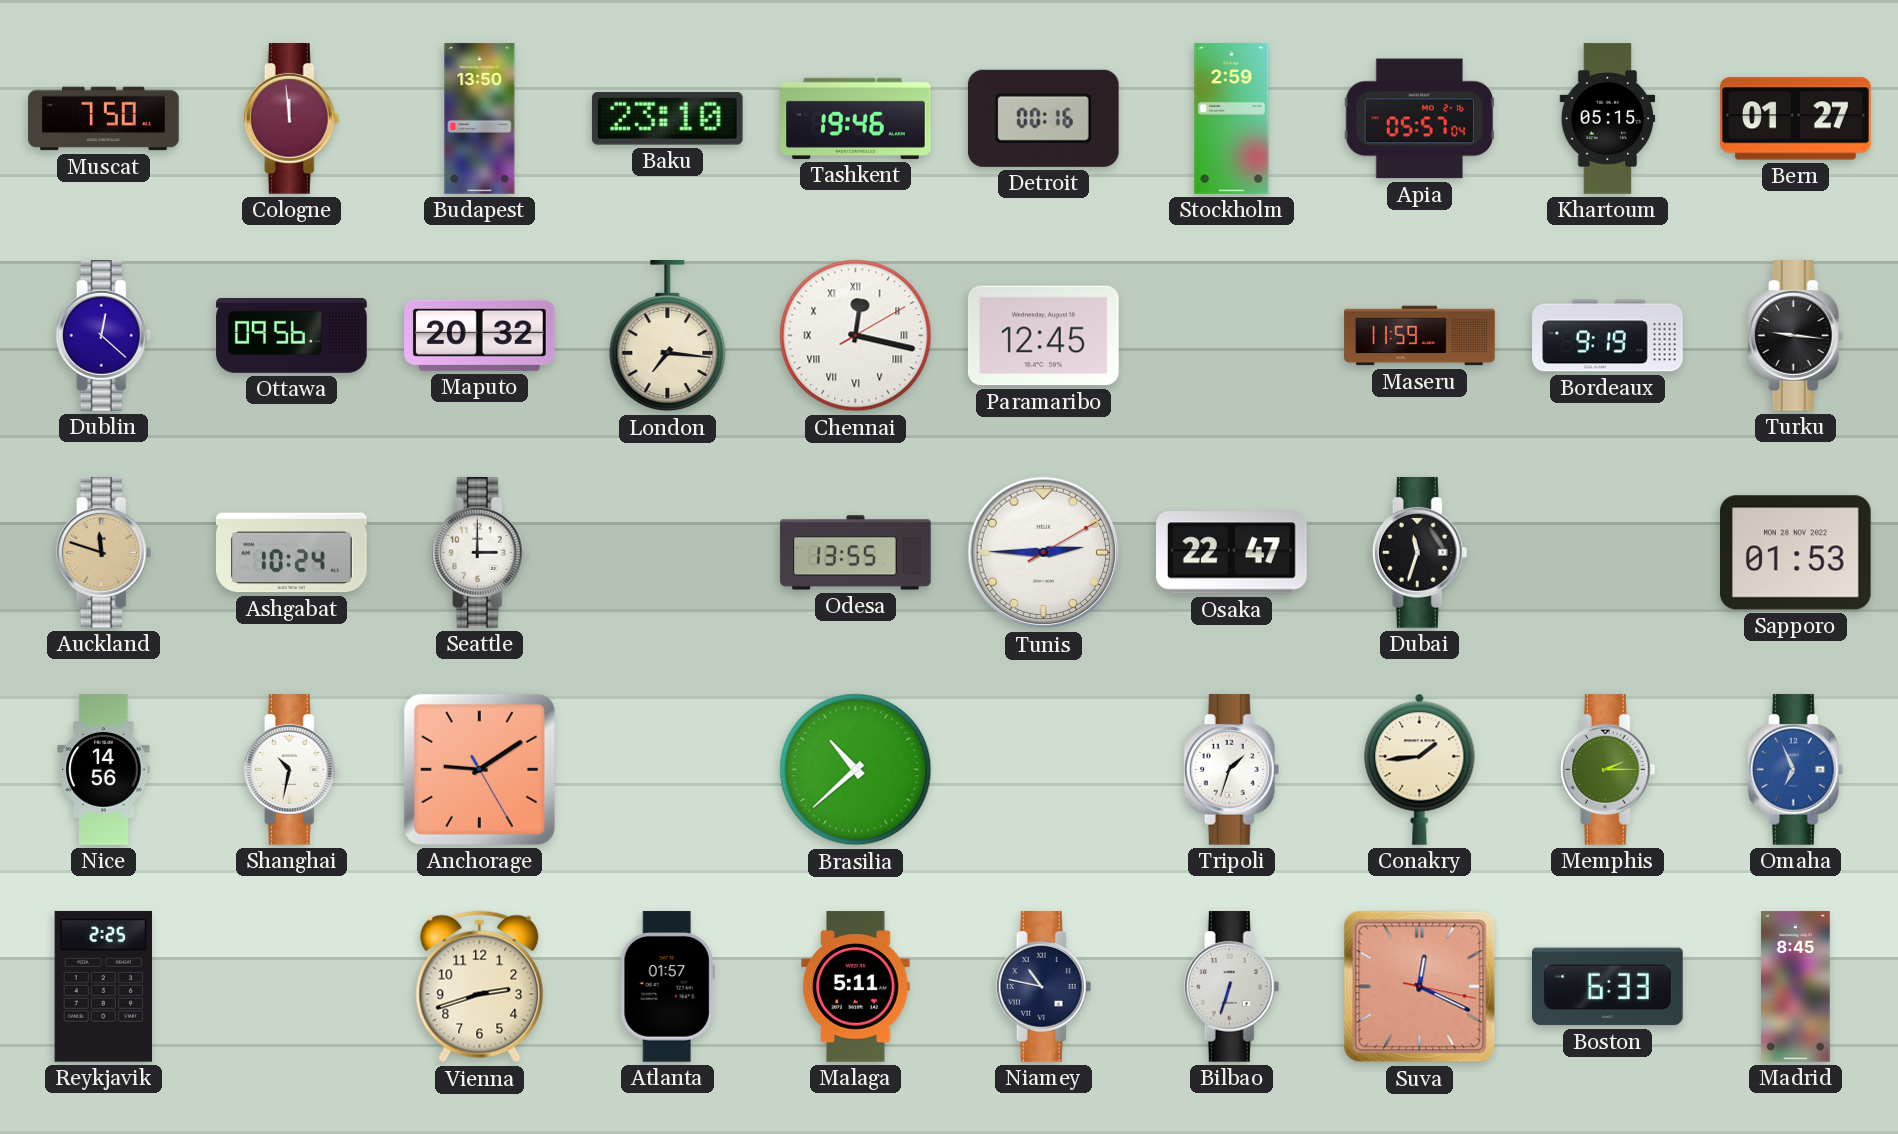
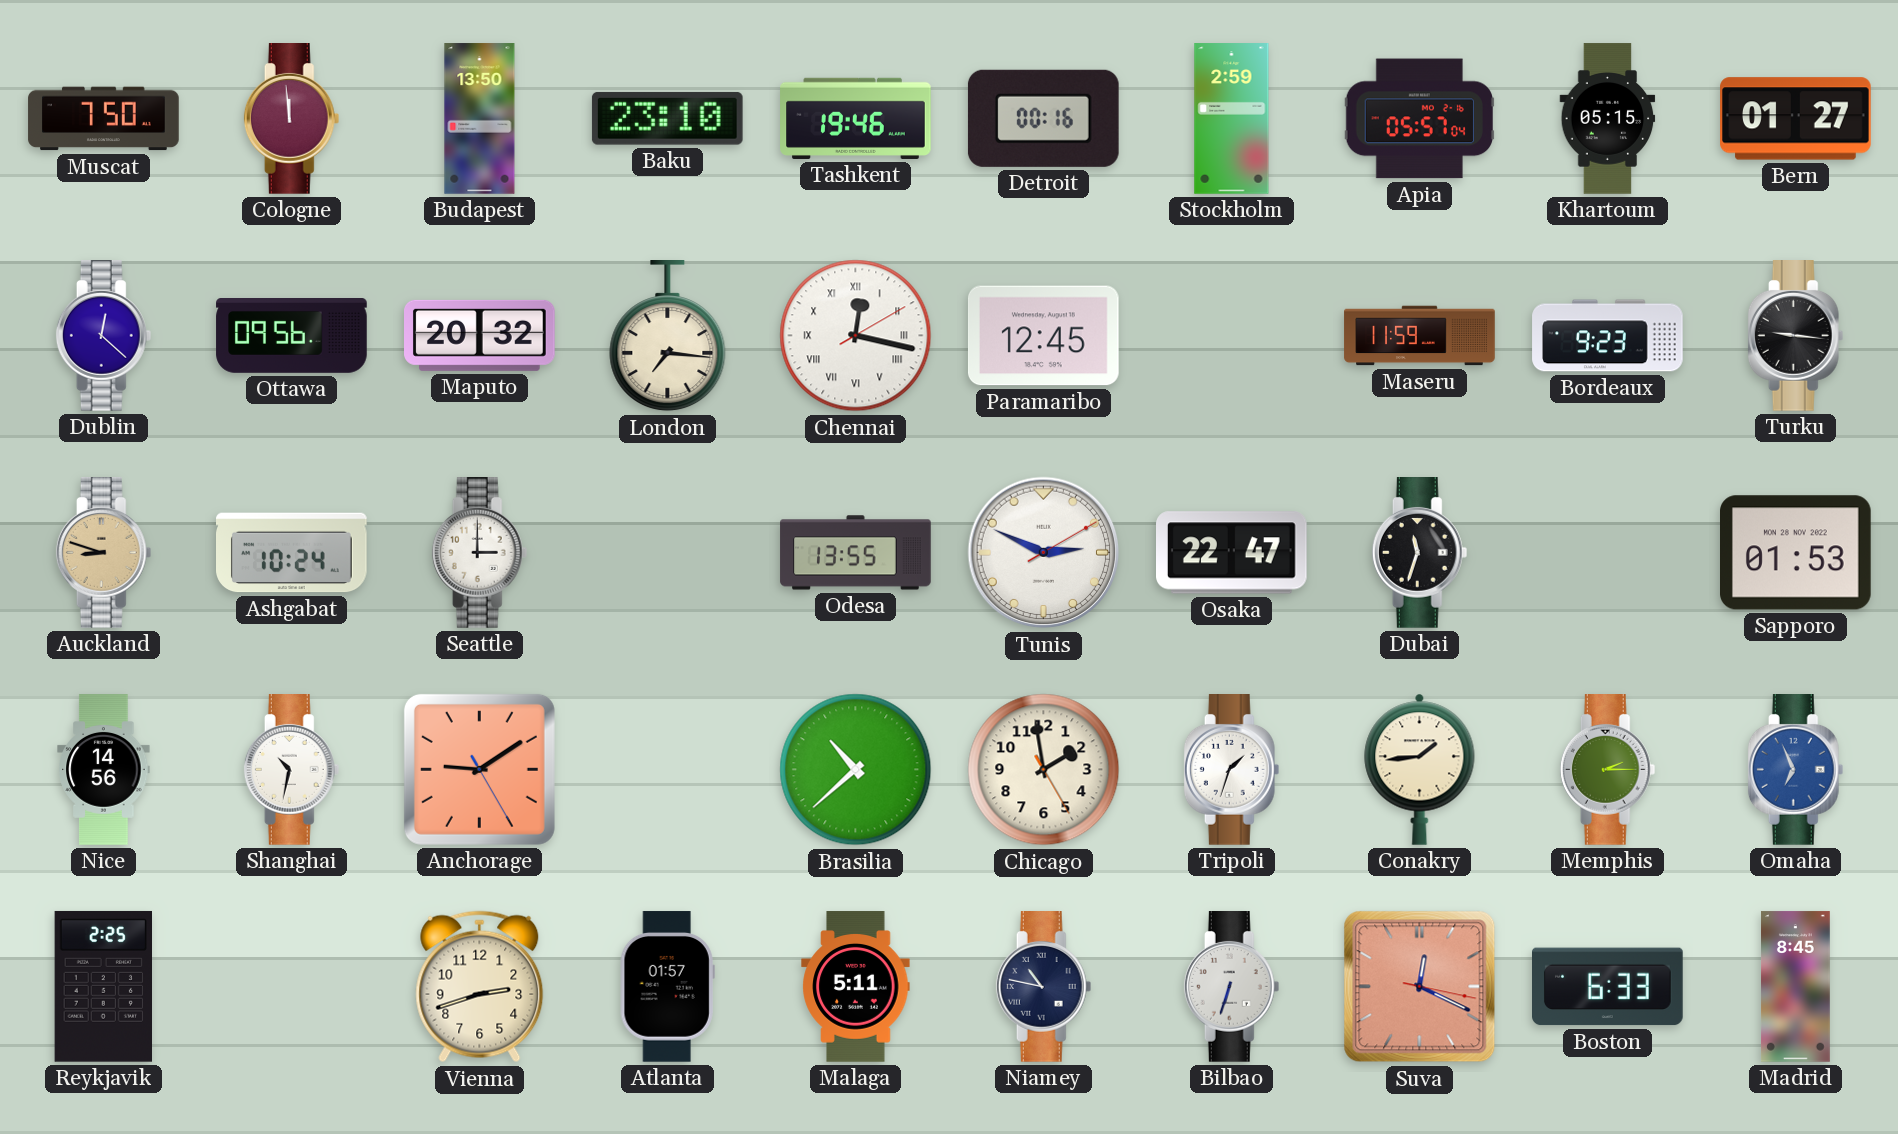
Bordeaux: 9:19 -> 9:23 (1608, 336)
Auckland: 11:48 -> 8:48 (104, 553)
Tunis: 2:45 -> 2:49 (1044, 553)
Chicago: none -> 1:58 (1044, 770)
